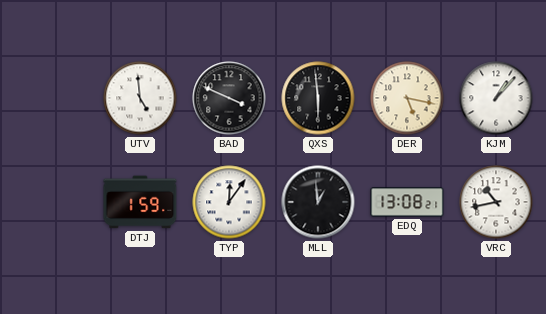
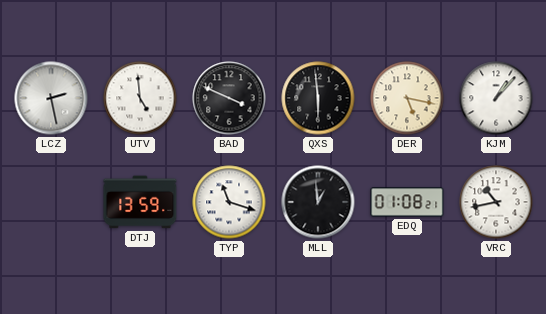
LCZ: none -> 2:28 (51, 98)
DTJ: 1:59 -> 13:59 (140, 202)
TYP: 12:06 -> 11:18 (229, 202)
EDQ: 13:08 -> 01:08 (407, 202)
